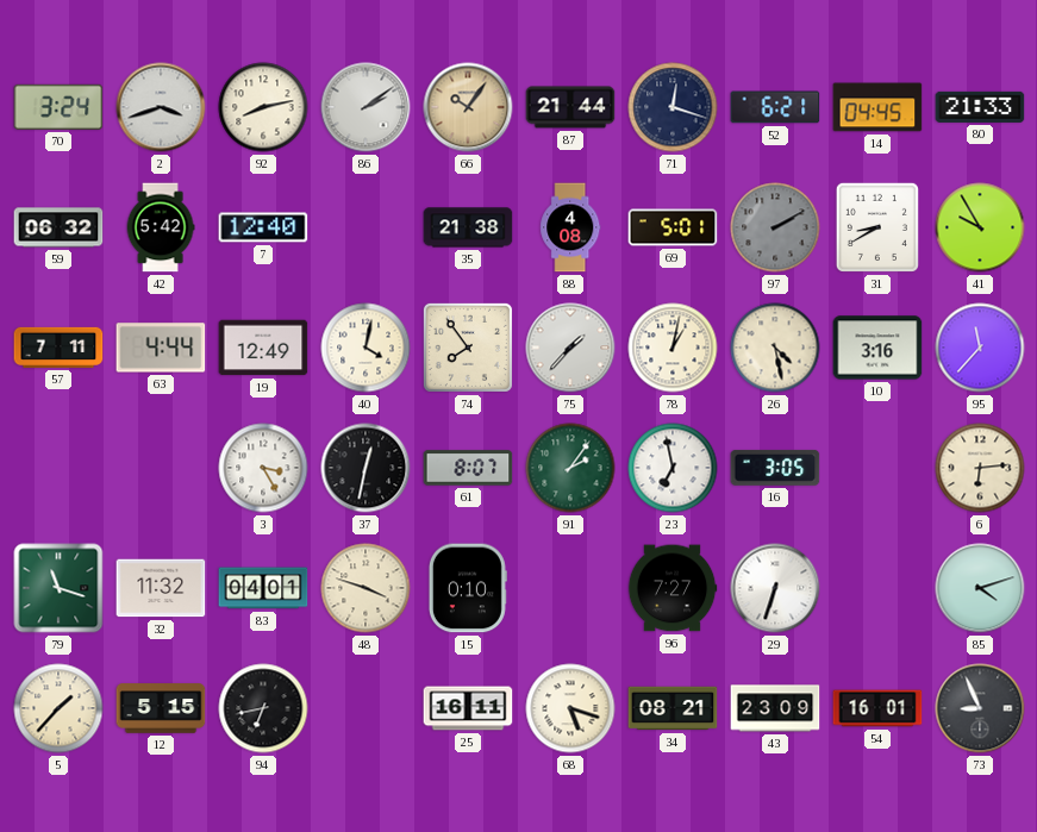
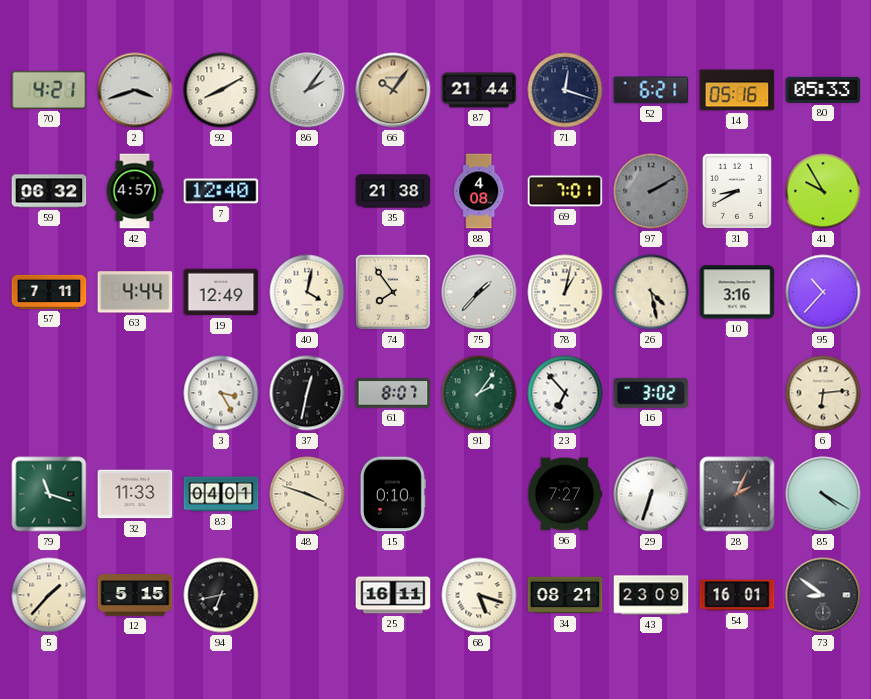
70: 3:24 -> 4:21 (49, 90)
92: 8:13 -> 8:10 (221, 90)
86: 2:09 -> 2:06 (307, 90)
14: 04:45 -> 05:16 (737, 90)
80: 21:33 -> 05:33 (823, 90)
42: 5:42 -> 4:57 (135, 191)
69: 5:01 -> 7:01 (565, 191)
95: 11:37 -> 10:37 (823, 292)
23: 6:58 -> 6:53 (565, 393)
16: 3:05 -> 3:02 (651, 393)
32: 11:32 -> 11:33 (135, 494)
28: none -> 2:04 (737, 494)
85: 4:12 -> 4:20 (823, 494)
73: 8:56 -> 8:51 (823, 595)
